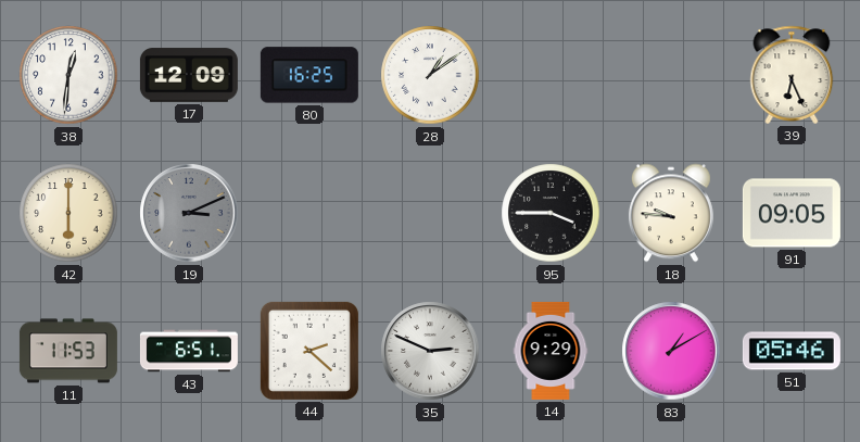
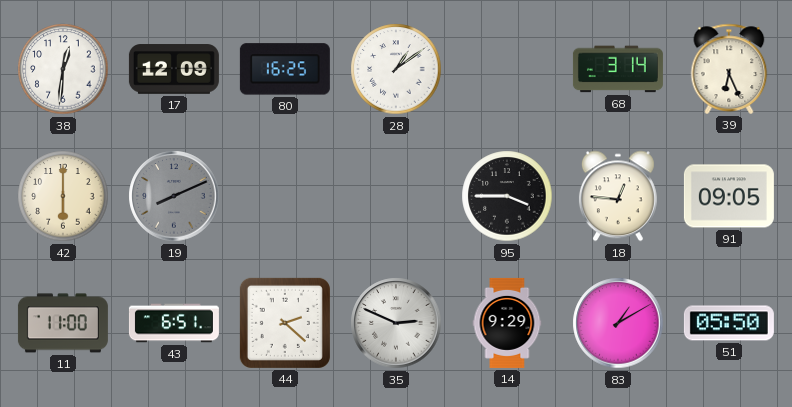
68: none -> 3:14 (618, 69)
19: 3:11 -> 8:11 (174, 196)
18: 9:46 -> 12:46 (618, 196)
11: 11:53 -> 11:00 (63, 323)
51: 05:46 -> 05:50 (729, 323)
